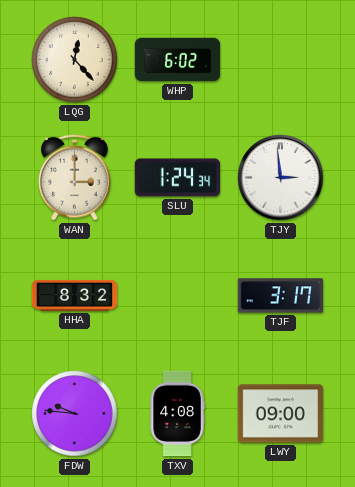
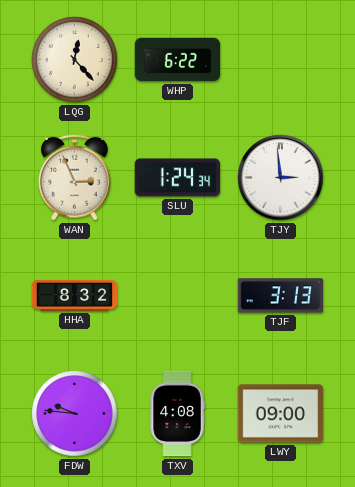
WHP: 6:02 -> 6:22 (178, 60)
WAN: 3:00 -> 2:56 (75, 177)
TJF: 3:17 -> 3:13 (281, 296)
